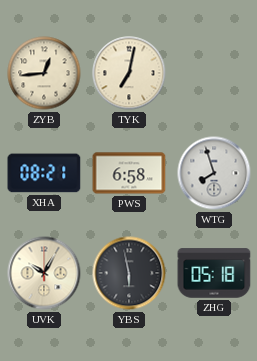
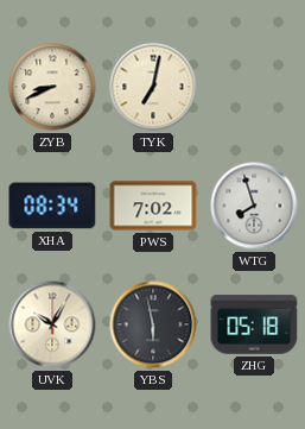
ZYB: 12:44 -> 8:41 (52, 87)
XHA: 08:21 -> 08:34 (52, 206)
PWS: 6:58 -> 7:02 (153, 206)
